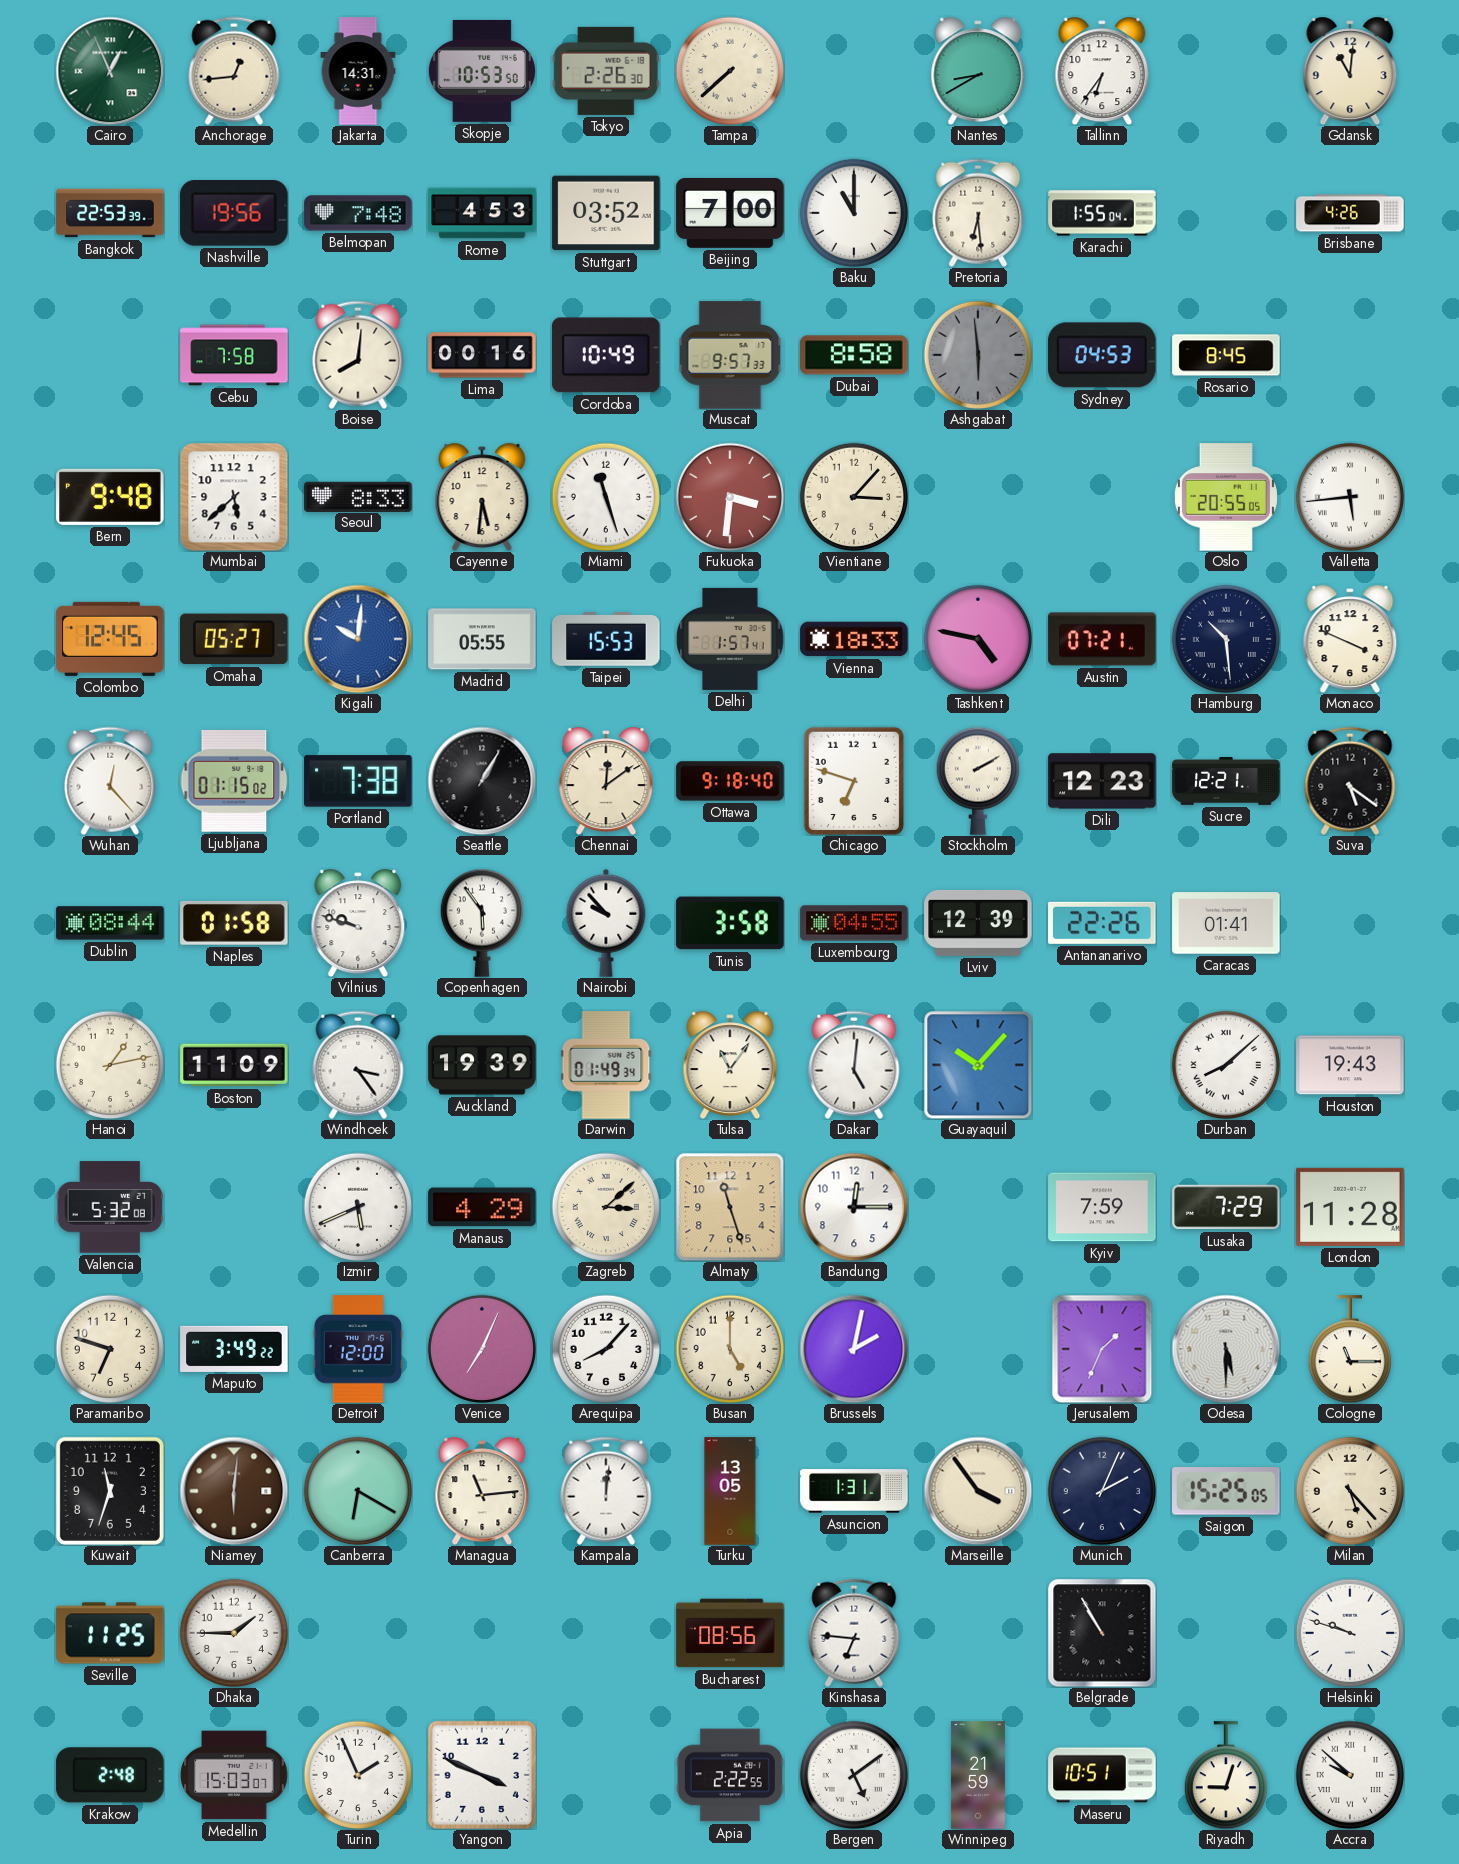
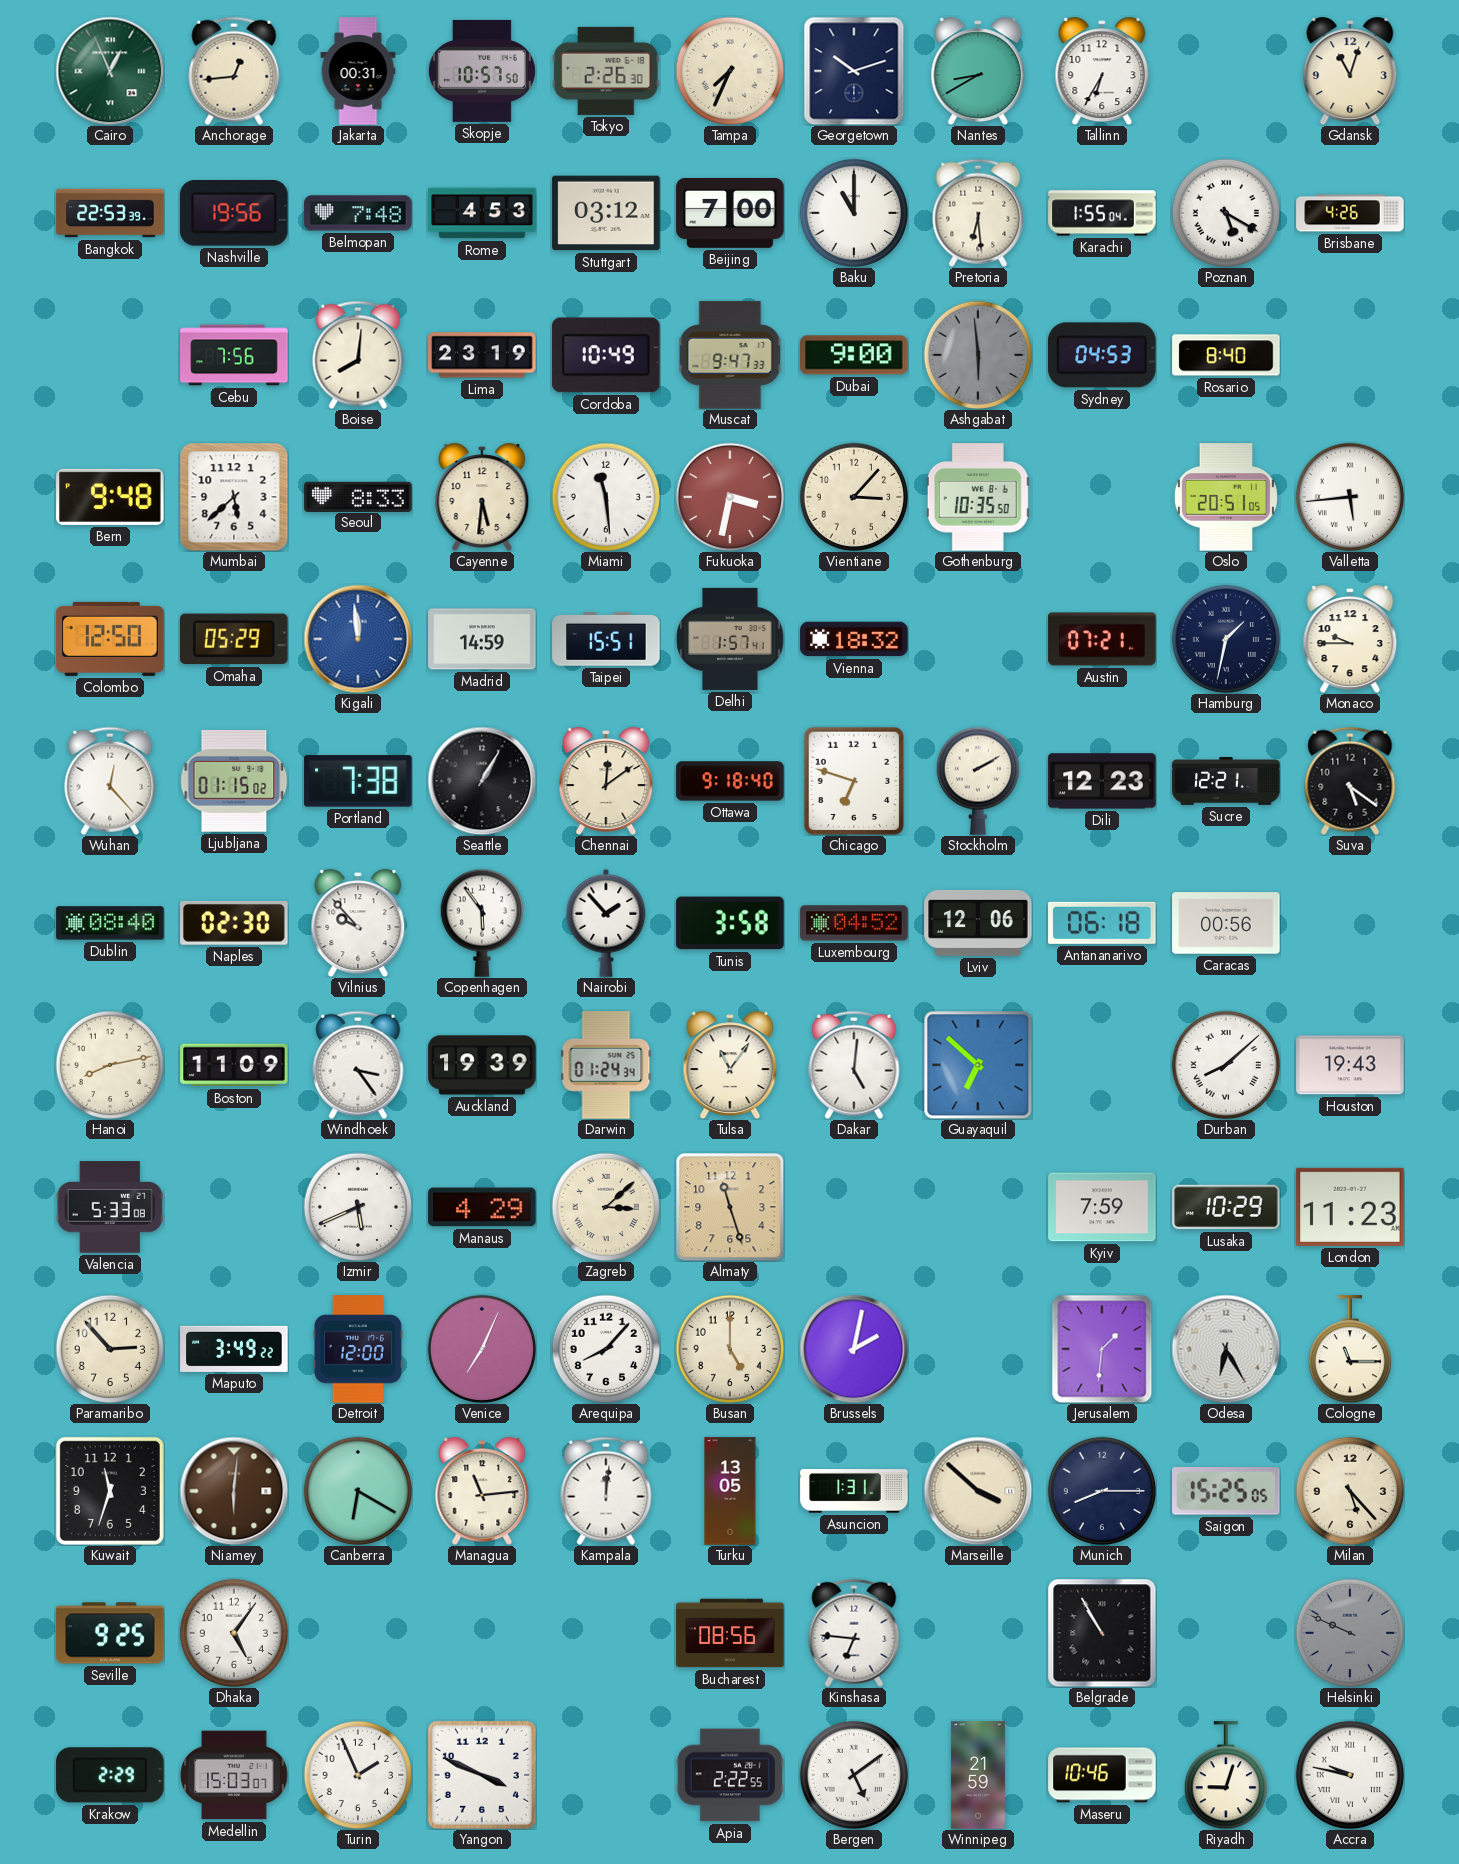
Jakarta: 14:31 -> 00:31 (358, 71)
Skopje: 10:53 -> 10:57 (482, 71)
Tampa: 7:38 -> 7:34 (729, 70)
Georgetown: none -> 10:12 (854, 71)
Tallinn: 6:36 -> 6:35 (1102, 71)
Gdansk: 11:01 -> 11:03 (1350, 71)
Stuttgart: 03:52 -> 03:12 (606, 213)
Poznan: none -> 5:20 (1225, 212)
Cebu: 7:58 -> 7:56 (234, 355)
Lima: 00:16 -> 23:19 (482, 355)
Muscat: 9:57 -> 9:47 (730, 355)
Dubai: 8:58 -> 9:00 (854, 355)
Rosario: 8:45 -> 8:40 (1226, 355)
Miami: 11:27 -> 11:29 (605, 496)
Fukuoka: 3:31 -> 3:32 (729, 496)
Gothenburg: none -> 10:35 (978, 497)
Oslo: 20:55 -> 20:51 (1226, 497)
Colombo: 12:45 -> 12:50 (110, 639)
Omaha: 05:27 -> 05:29 (235, 639)
Kigali: 10:01 -> 11:59 (358, 639)
Madrid: 05:55 -> 14:59 (482, 639)
Taipei: 15:53 -> 15:51 (606, 639)
Vienna: 18:33 -> 18:32 (854, 639)
Tashkent: 4:47 -> none (977, 638)
Hamburg: 10:29 -> 1:32 (1225, 638)
Monaco: 3:49 -> 9:45 (1350, 639)
Dublin: 08:44 -> 08:40 (110, 923)
Naples: 01:58 -> 02:30 (234, 923)
Vilnius: 9:48 -> 9:53 (358, 923)
Nairobi: 9:53 -> 1:53 (606, 923)
Luxembourg: 04:55 -> 04:52 (854, 923)
Lviv: 12:39 -> 12:06 (978, 923)
Antananarivo: 22:26 -> 06:18 (1102, 923)
Caracas: 01:41 -> 00:56 (1226, 923)
Hanoi: 1:13 -> 8:13 (109, 1064)
Darwin: 01:49 -> 01:24 (606, 1065)
Guayaquil: 10:07 -> 6:52 (978, 1065)
Valencia: 5:32 -> 5:33 (110, 1207)
Bandung: 12:15 -> none (854, 1207)
Lusaka: 7:29 -> 10:29 (1226, 1207)
London: 11:28 -> 11:23 (1350, 1207)
Paramaribo: 6:48 -> 2:53 (109, 1348)
Jerusalem: 1:34 -> 1:31 (1102, 1349)
Odesa: 5:30 -> 6:25 (1226, 1349)
Marseille: 3:54 -> 3:52 (978, 1491)
Munich: 2:04 -> 8:15 (1101, 1490)
Seville: 11:25 -> 9:25 (110, 1633)
Dhaka: 1:45 -> 5:06 (233, 1632)
Helsinki: 9:48 -> 9:49 (1349, 1632)
Helsinki dial: white -> grey (1349, 1632)
Krakow: 2:48 -> 2:29 (110, 1775)
Maseru: 10:51 -> 10:46 (1102, 1775)
Accra: 9:52 -> 9:47 (1349, 1774)
